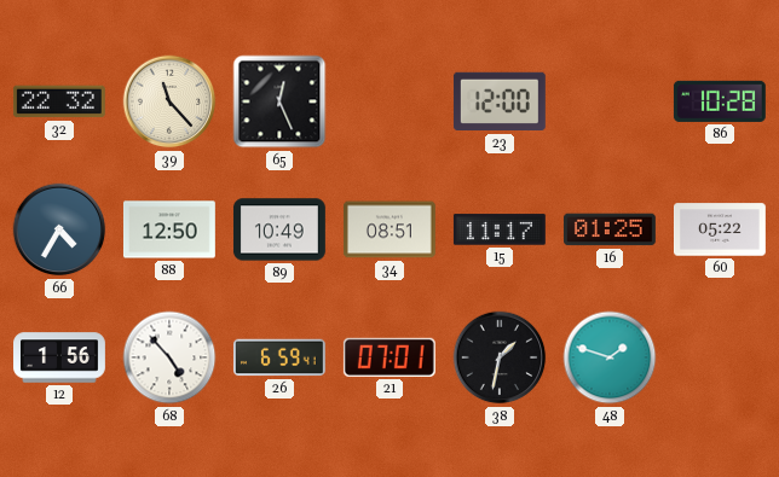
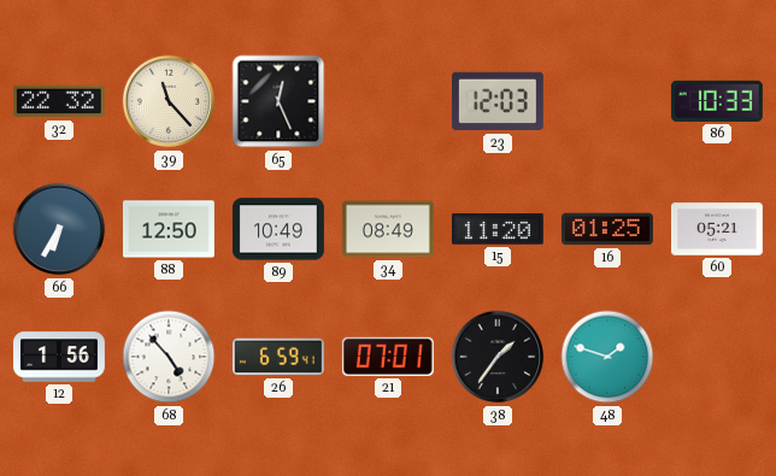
23: 12:00 -> 12:03 (498, 101)
86: 10:28 -> 10:33 (717, 101)
66: 4:35 -> 6:35 (59, 229)
34: 08:51 -> 08:49 (388, 229)
15: 11:17 -> 11:20 (498, 229)
60: 05:22 -> 05:21 (718, 229)
38: 1:32 -> 1:36 (498, 357)
